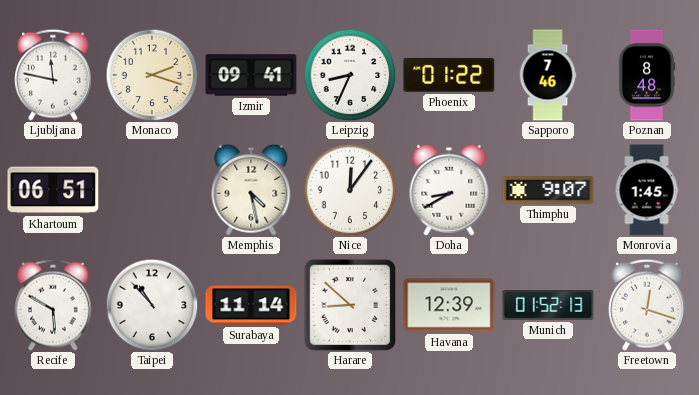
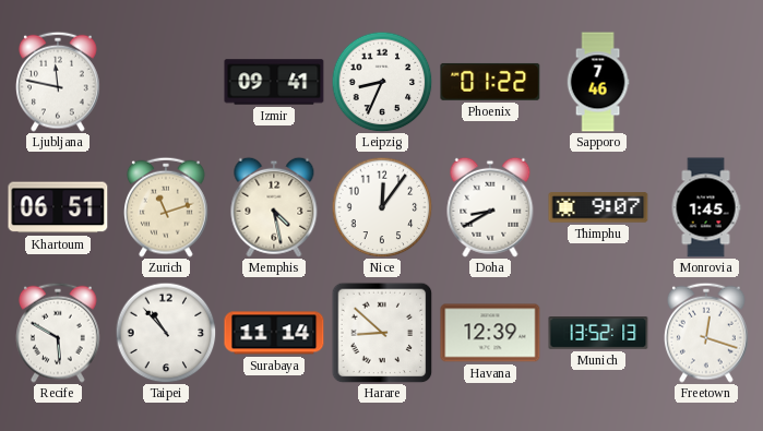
Monaco: 2:18 -> none (152, 75)
Poznan: 8:48 -> none (647, 75)
Zurich: none -> 11:12 (167, 207)
Munich: 01:52 -> 13:52 (598, 334)
